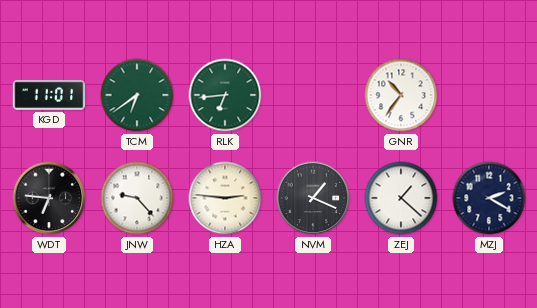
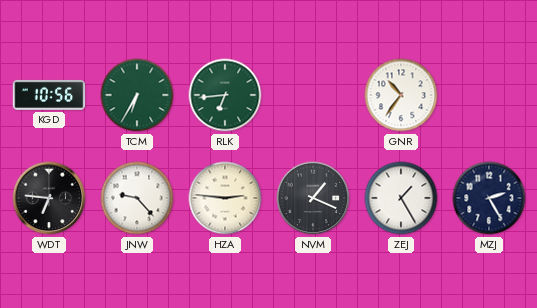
KGD: 11:01 -> 10:56 (49, 95)
TCM: 6:39 -> 6:35 (137, 95)
ZEJ: 1:22 -> 1:25 (401, 198)
MZJ: 2:20 -> 2:25 (489, 198)
